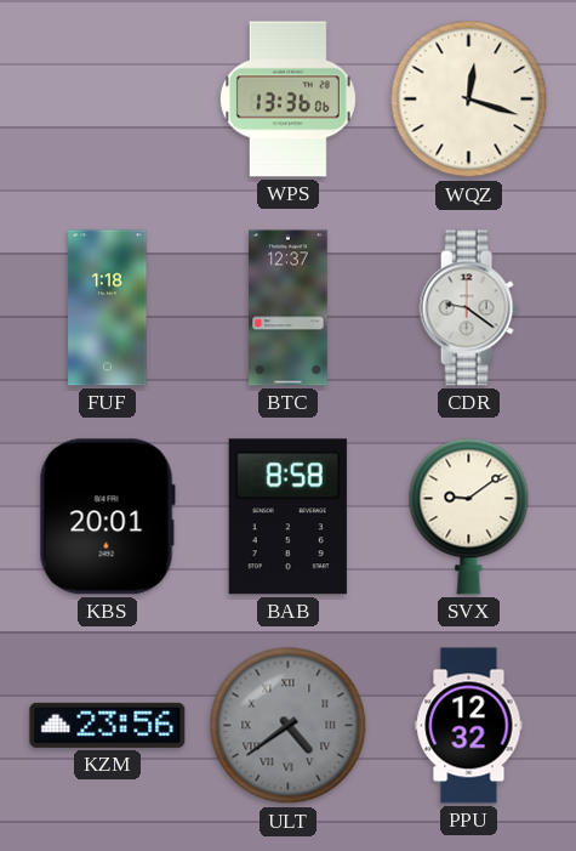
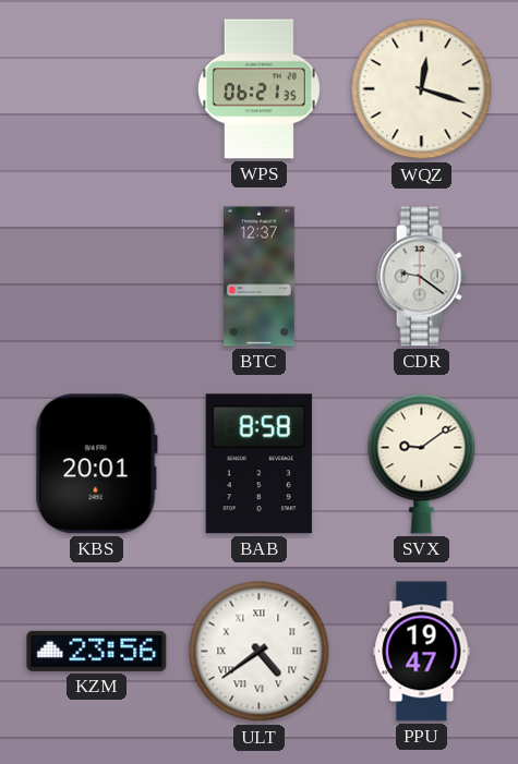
WPS: 13:36 -> 06:21 (258, 89)
FUF: 1:18 -> none (108, 308)
ULT dial: grey -> white (260, 652)
PPU: 12:32 -> 19:47 (422, 652)
